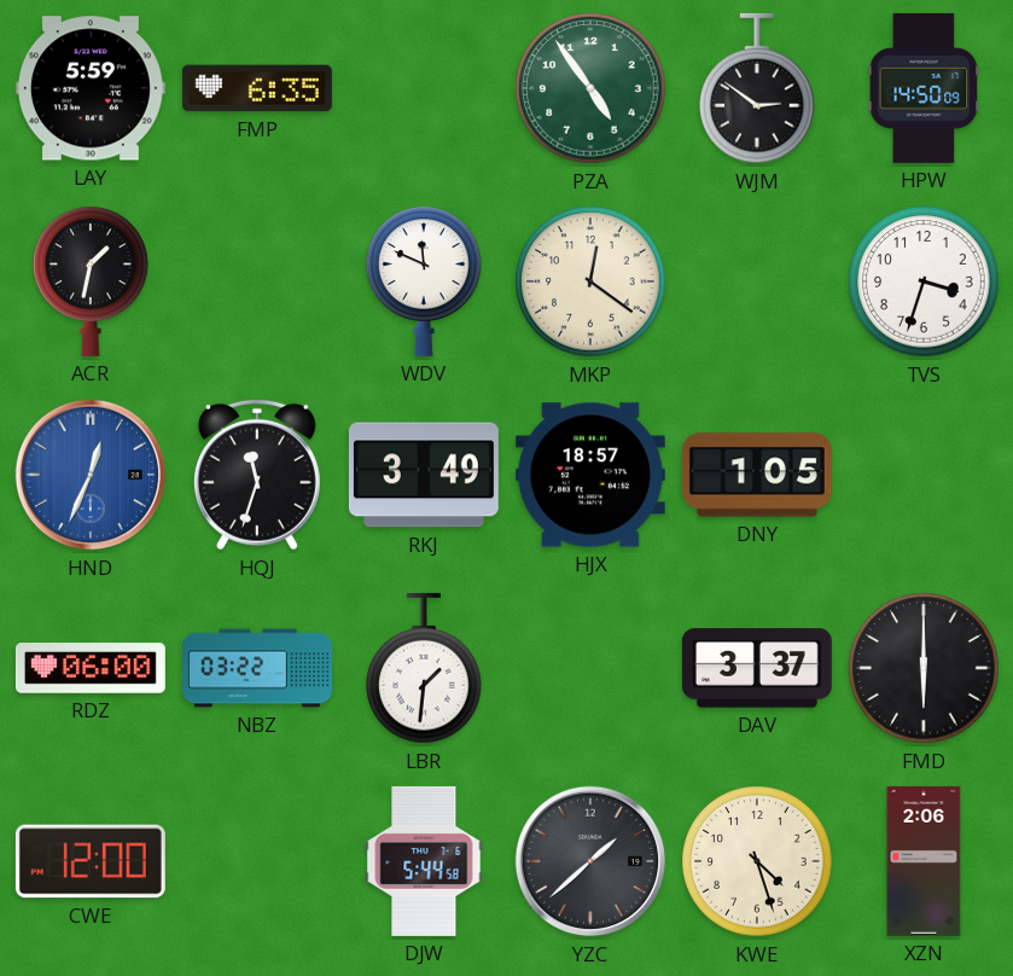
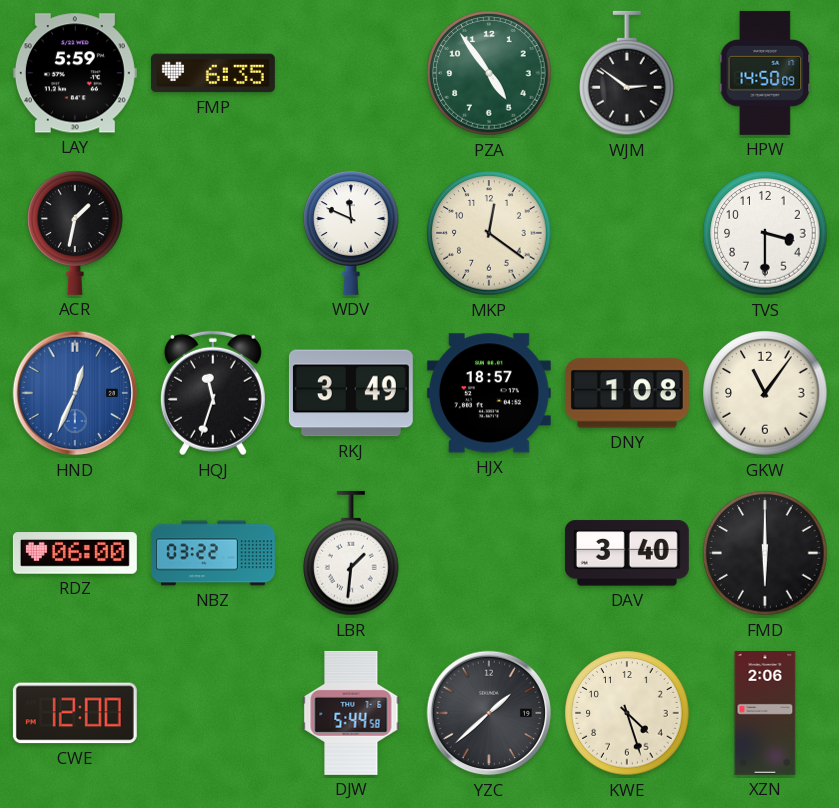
TVS: 3:33 -> 3:30 (765, 233)
DNY: 1:05 -> 1:08 (627, 393)
GKW: none -> 11:06 (765, 393)
DAV: 3:37 -> 3:40 (627, 553)
